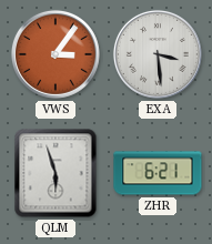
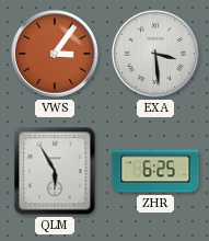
QLM: 5:57 -> 5:55 (55, 171)
ZHR: 6:21 -> 6:25 (155, 171)
